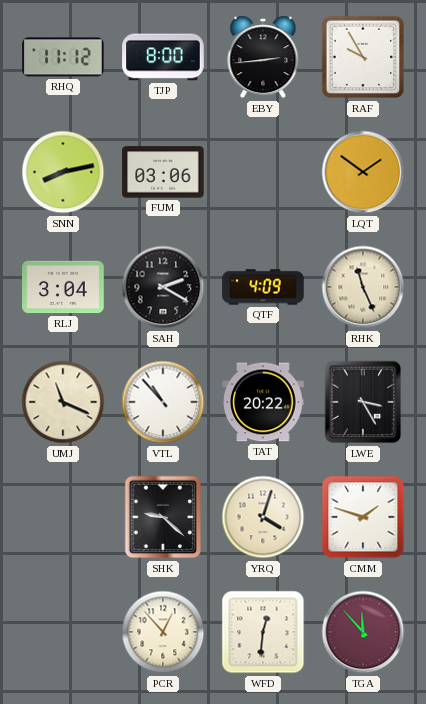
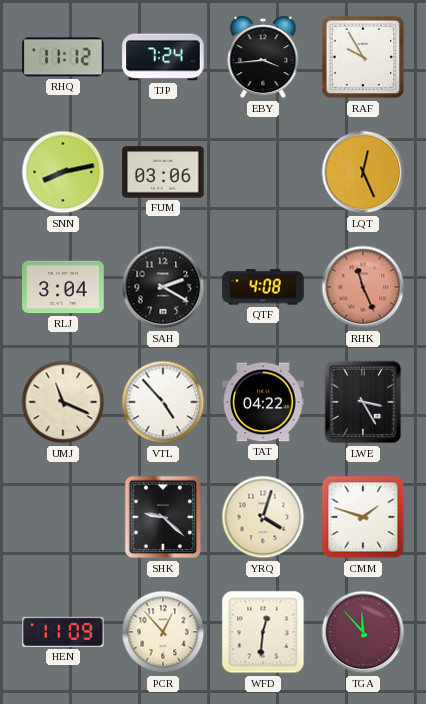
TJP: 8:00 -> 7:24 (163, 57)
EBY: 2:44 -> 3:44 (263, 57)
LQT: 1:51 -> 12:26 (363, 172)
QTF: 4:09 -> 4:08 (263, 287)
RHK dial: cream -> salmon (363, 287)
VTL: 10:53 -> 4:53 (163, 402)
TAT: 20:22 -> 04:22 (263, 402)
HEN: none -> 11:09 (63, 632)
